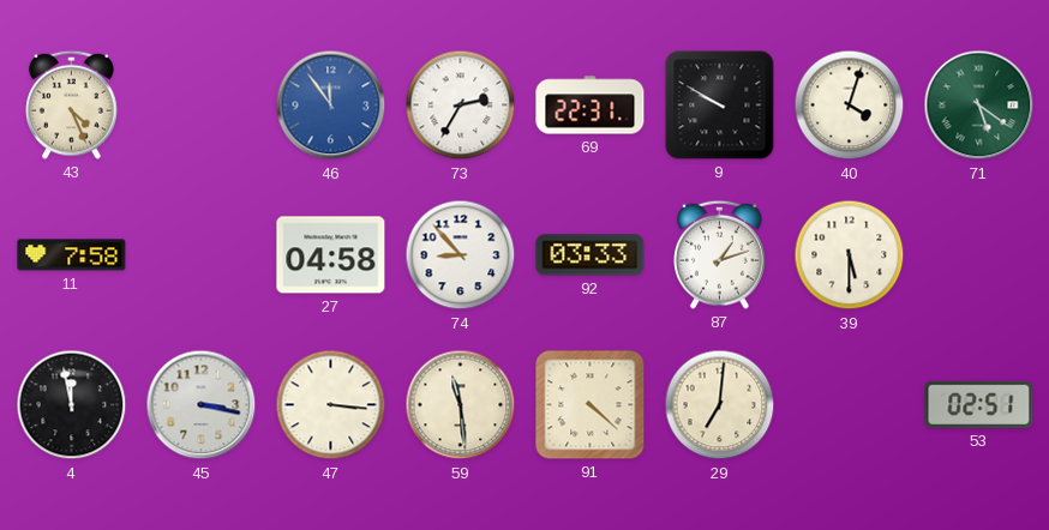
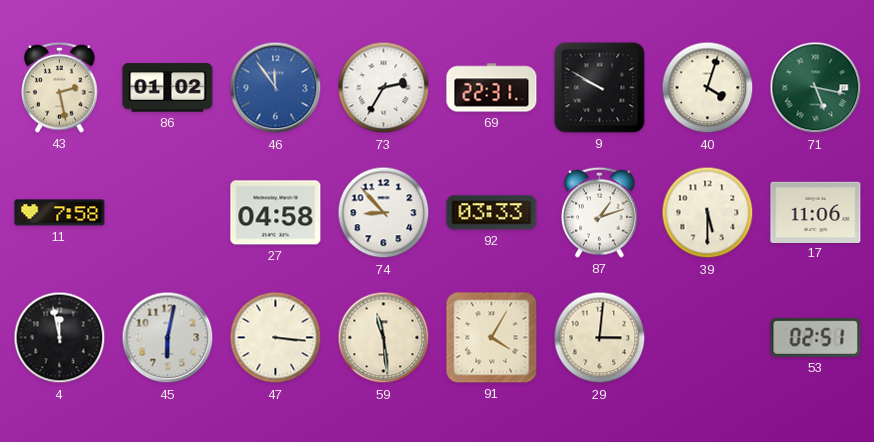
43: 4:26 -> 2:28 (60, 87)
86: none -> 01:02 (168, 88)
71: 5:21 -> 5:17 (816, 88)
17: none -> 11:06 (816, 212)
45: 3:17 -> 6:02 (168, 338)
91: 4:22 -> 4:05 (492, 338)
29: 7:01 -> 3:01 (600, 338)
